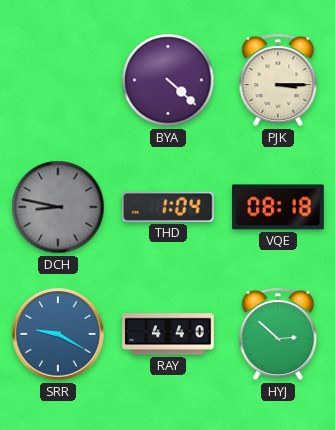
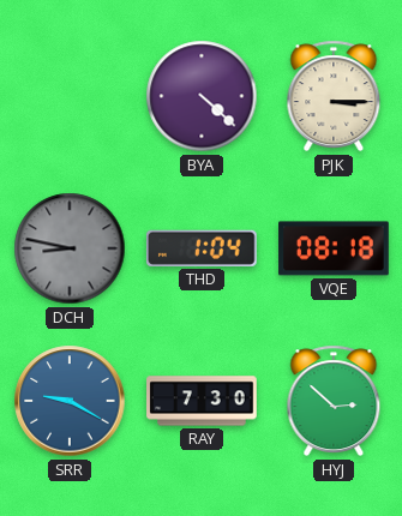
RAY: 4:40 -> 7:30 (202, 401)
